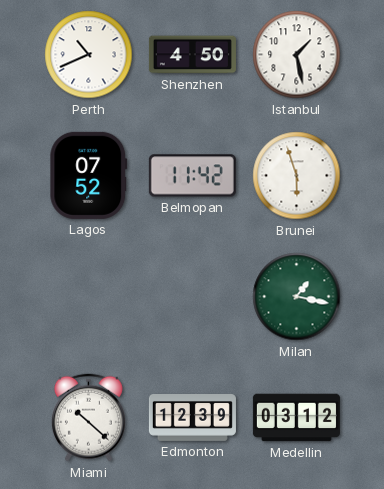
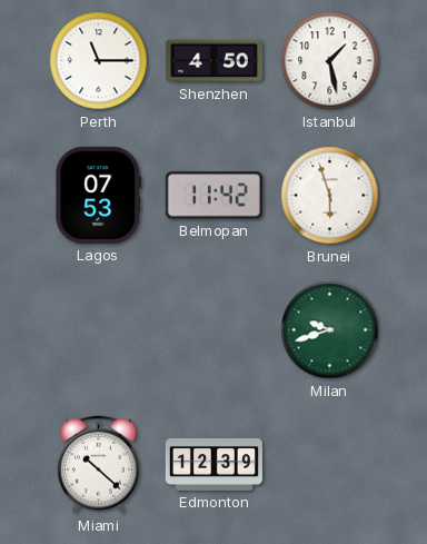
Perth: 10:41 -> 11:15 (99, 61)
Lagos: 07:52 -> 07:53 (99, 195)
Milan: 1:17 -> 9:42 (330, 330)
Medellin: 03:12 -> none (296, 418)
